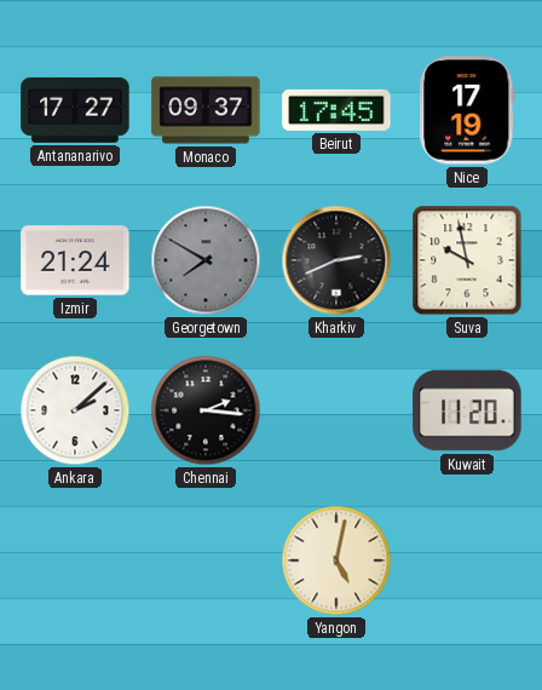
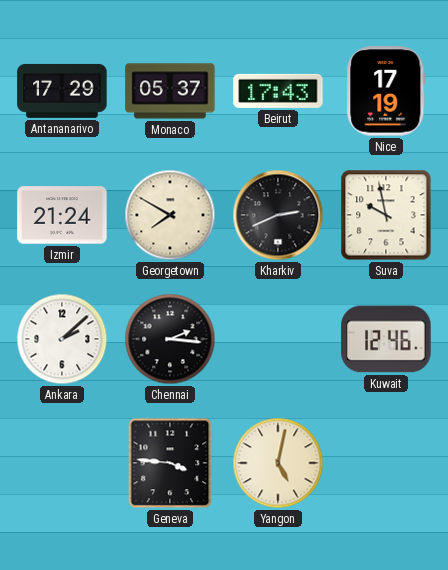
Antananarivo: 17:27 -> 17:29 (62, 91)
Monaco: 09:37 -> 05:37 (170, 91)
Beirut: 17:45 -> 17:43 (278, 91)
Georgetown dial: grey -> cream (170, 215)
Kuwait: 11:20 -> 12:46 (386, 339)
Geneva: none -> 3:46 (170, 463)
